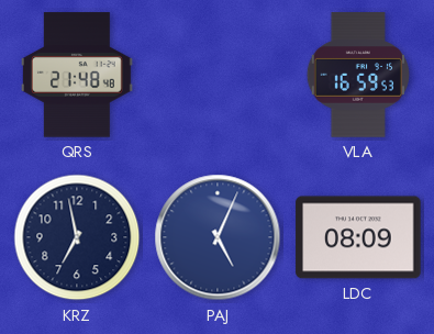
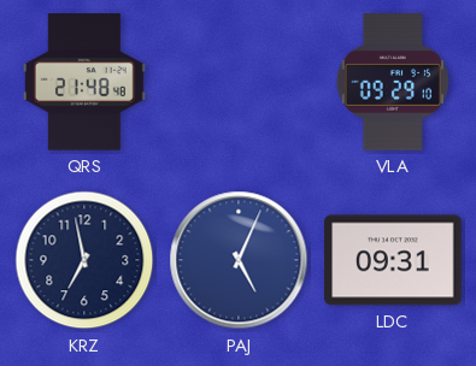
VLA: 16:59 -> 09:29 (392, 82)
LDC: 08:09 -> 09:31 (393, 260)
